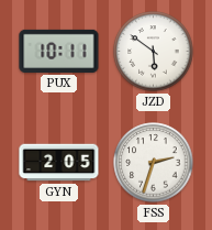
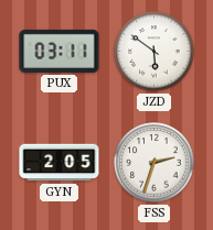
PUX: 10:11 -> 03:11 (60, 51)
